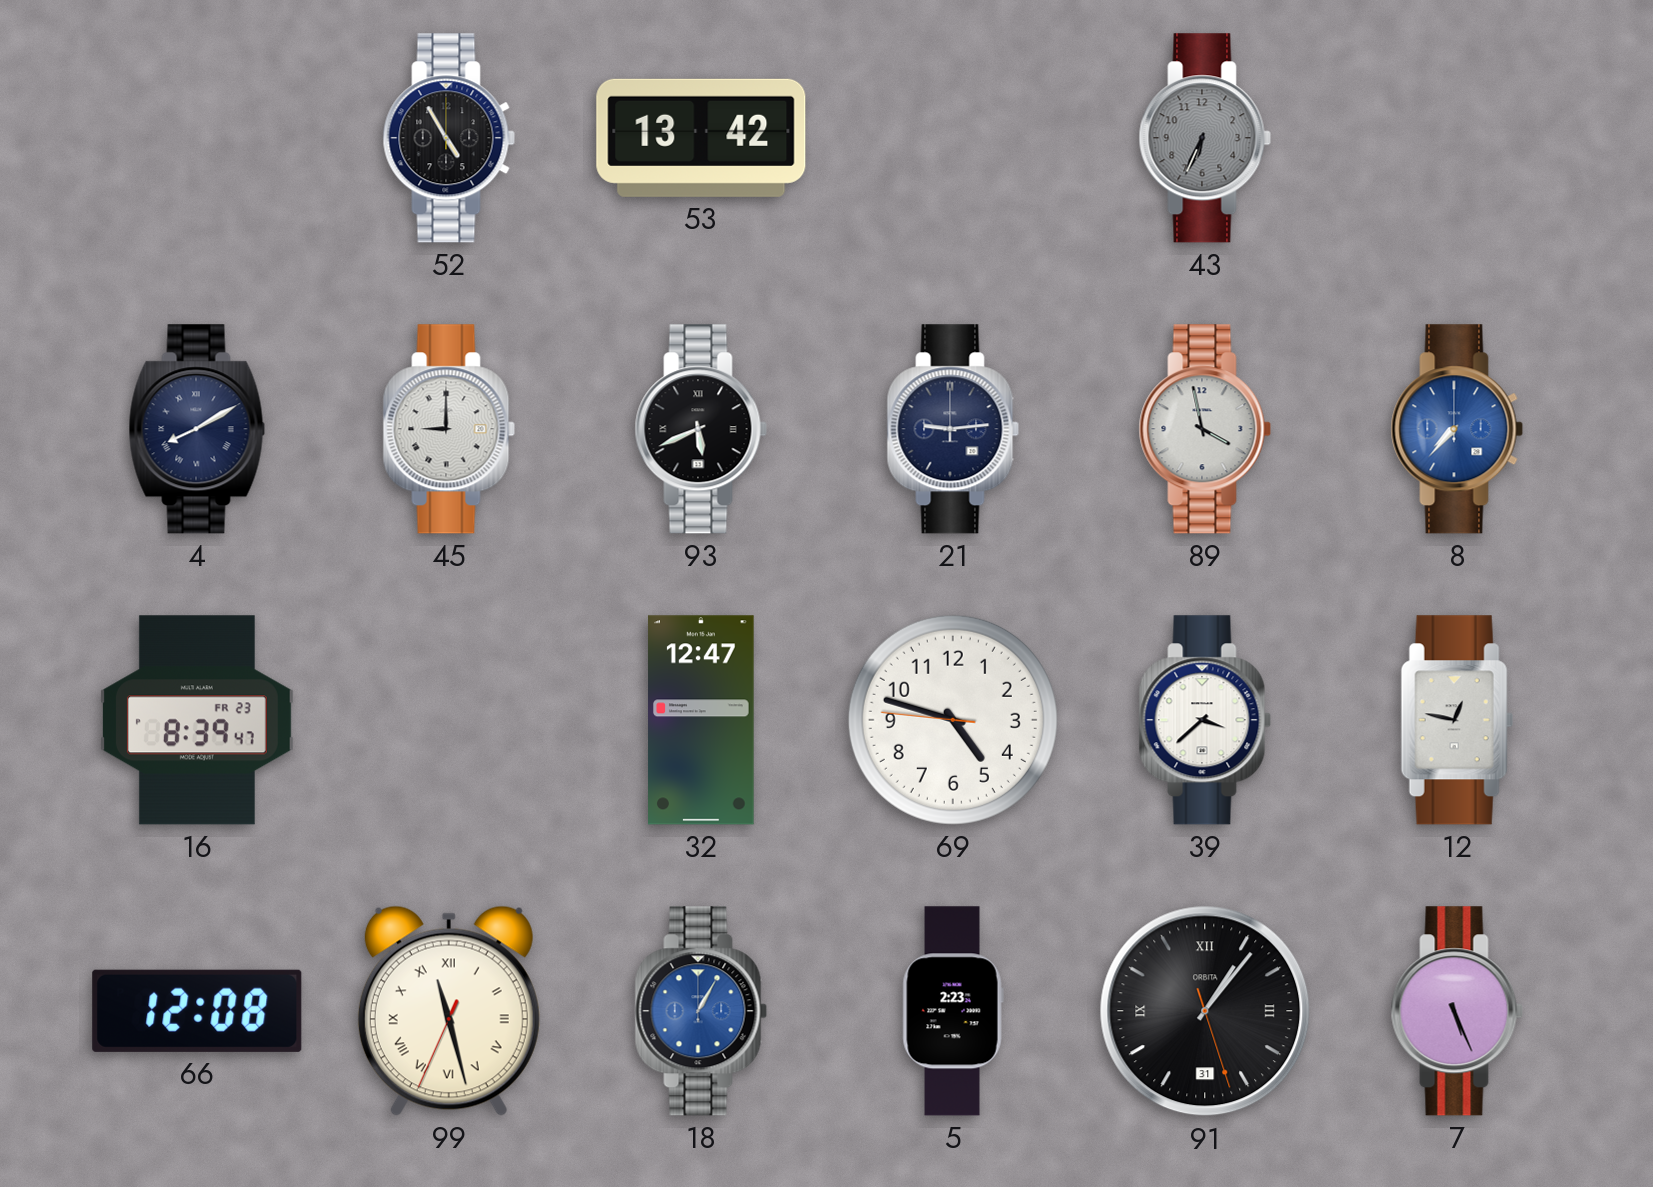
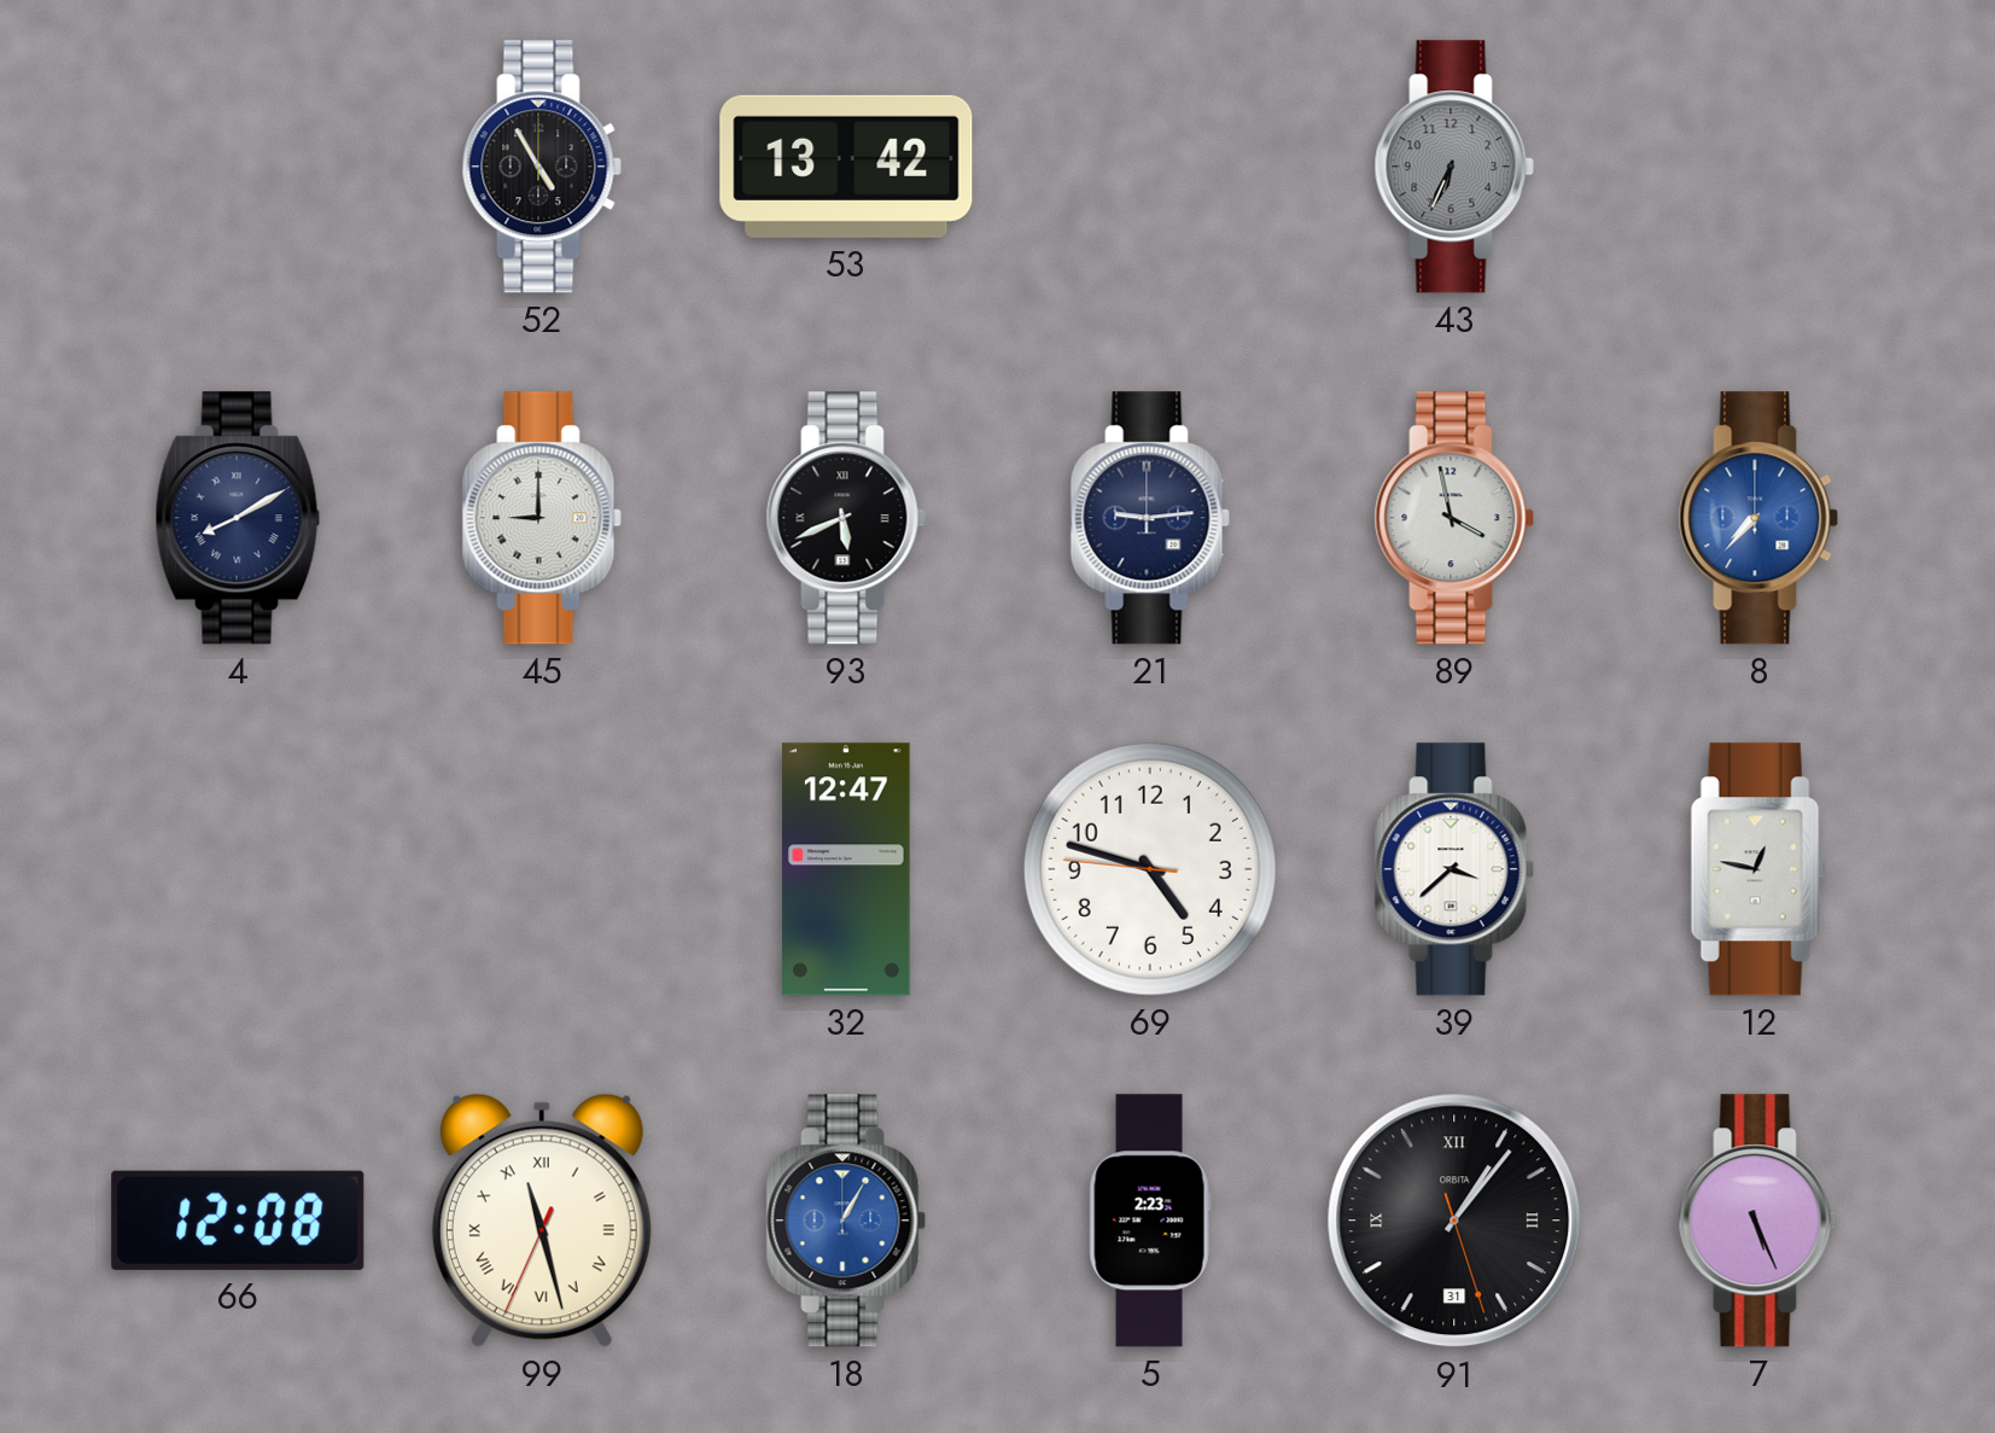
16: 8:39 -> none (197, 720)
